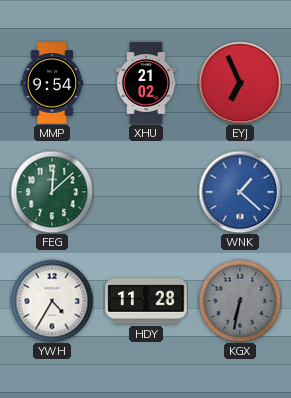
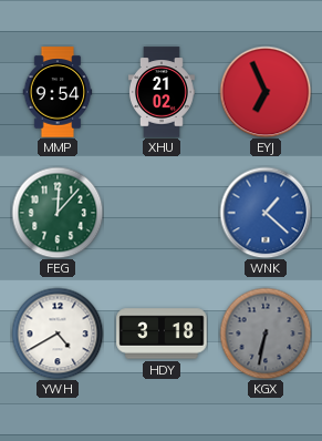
FEG: 12:08 -> 12:07 (58, 213)
YWH: 4:35 -> 4:40 (58, 334)
HDY: 11:28 -> 3:18 (162, 334)
